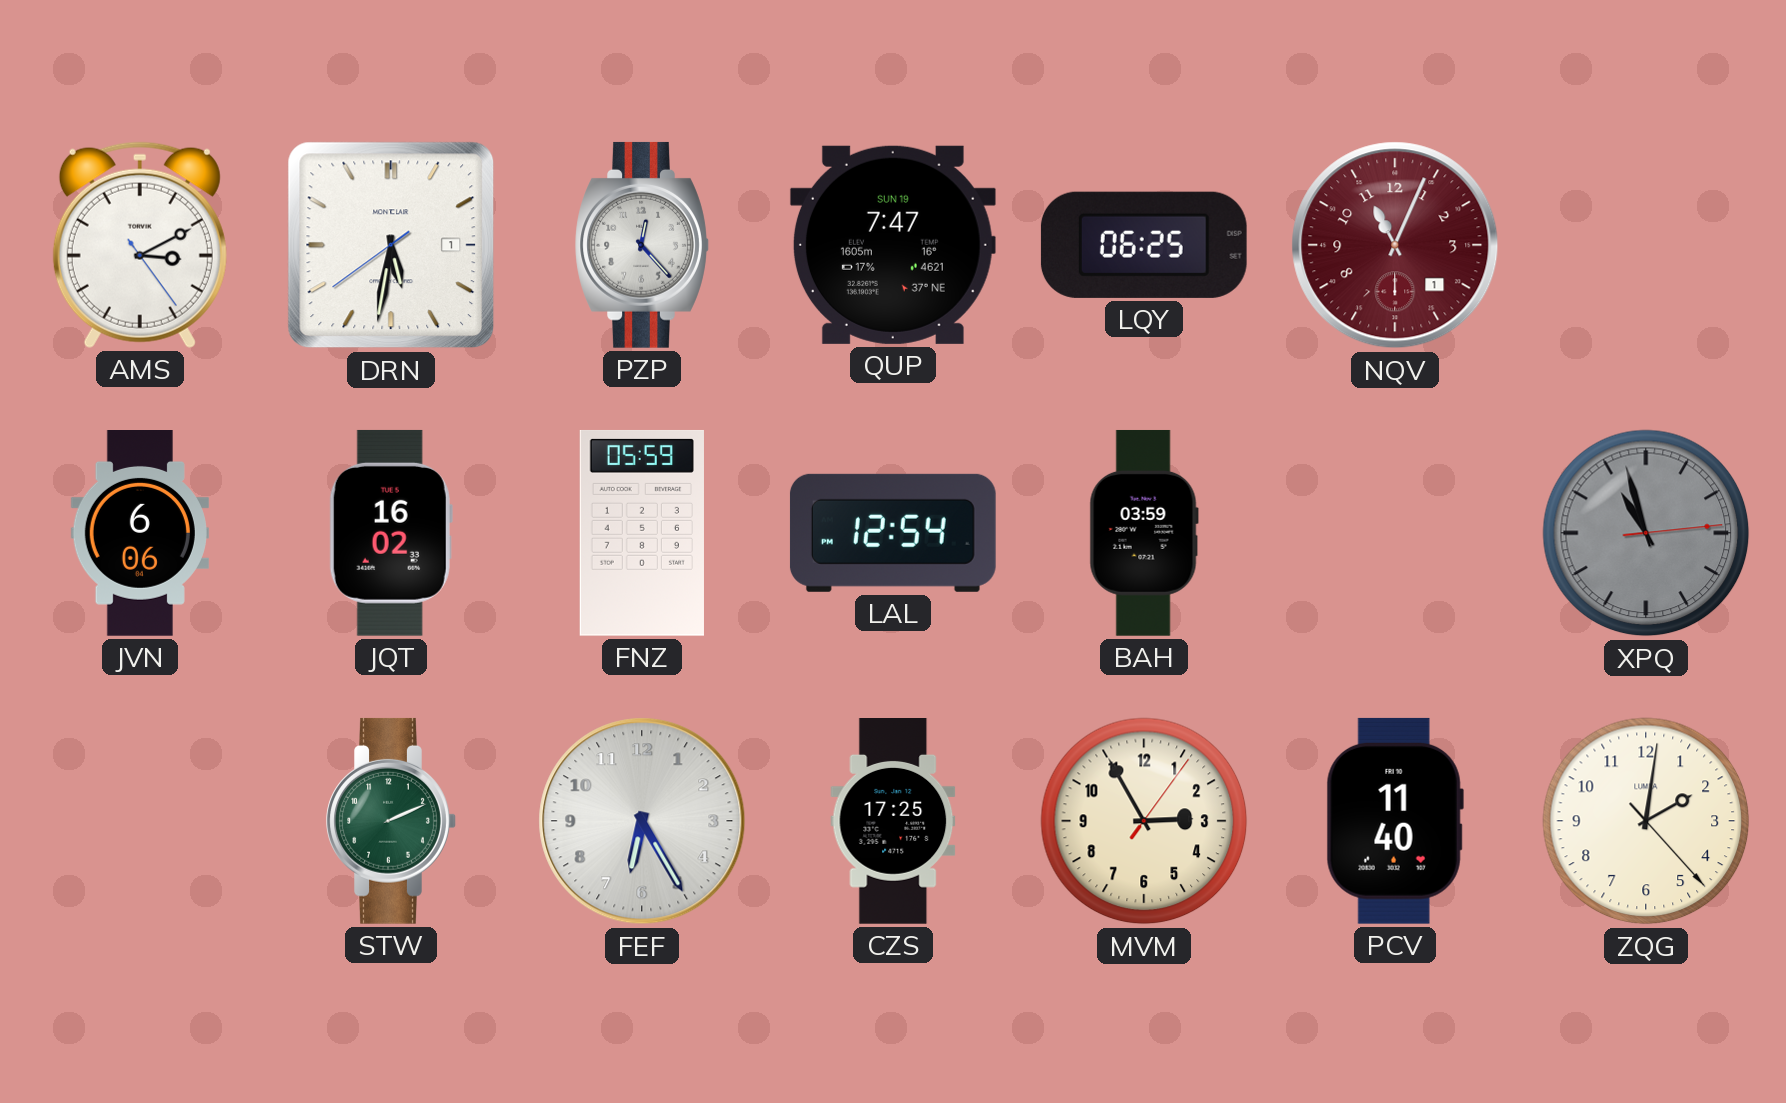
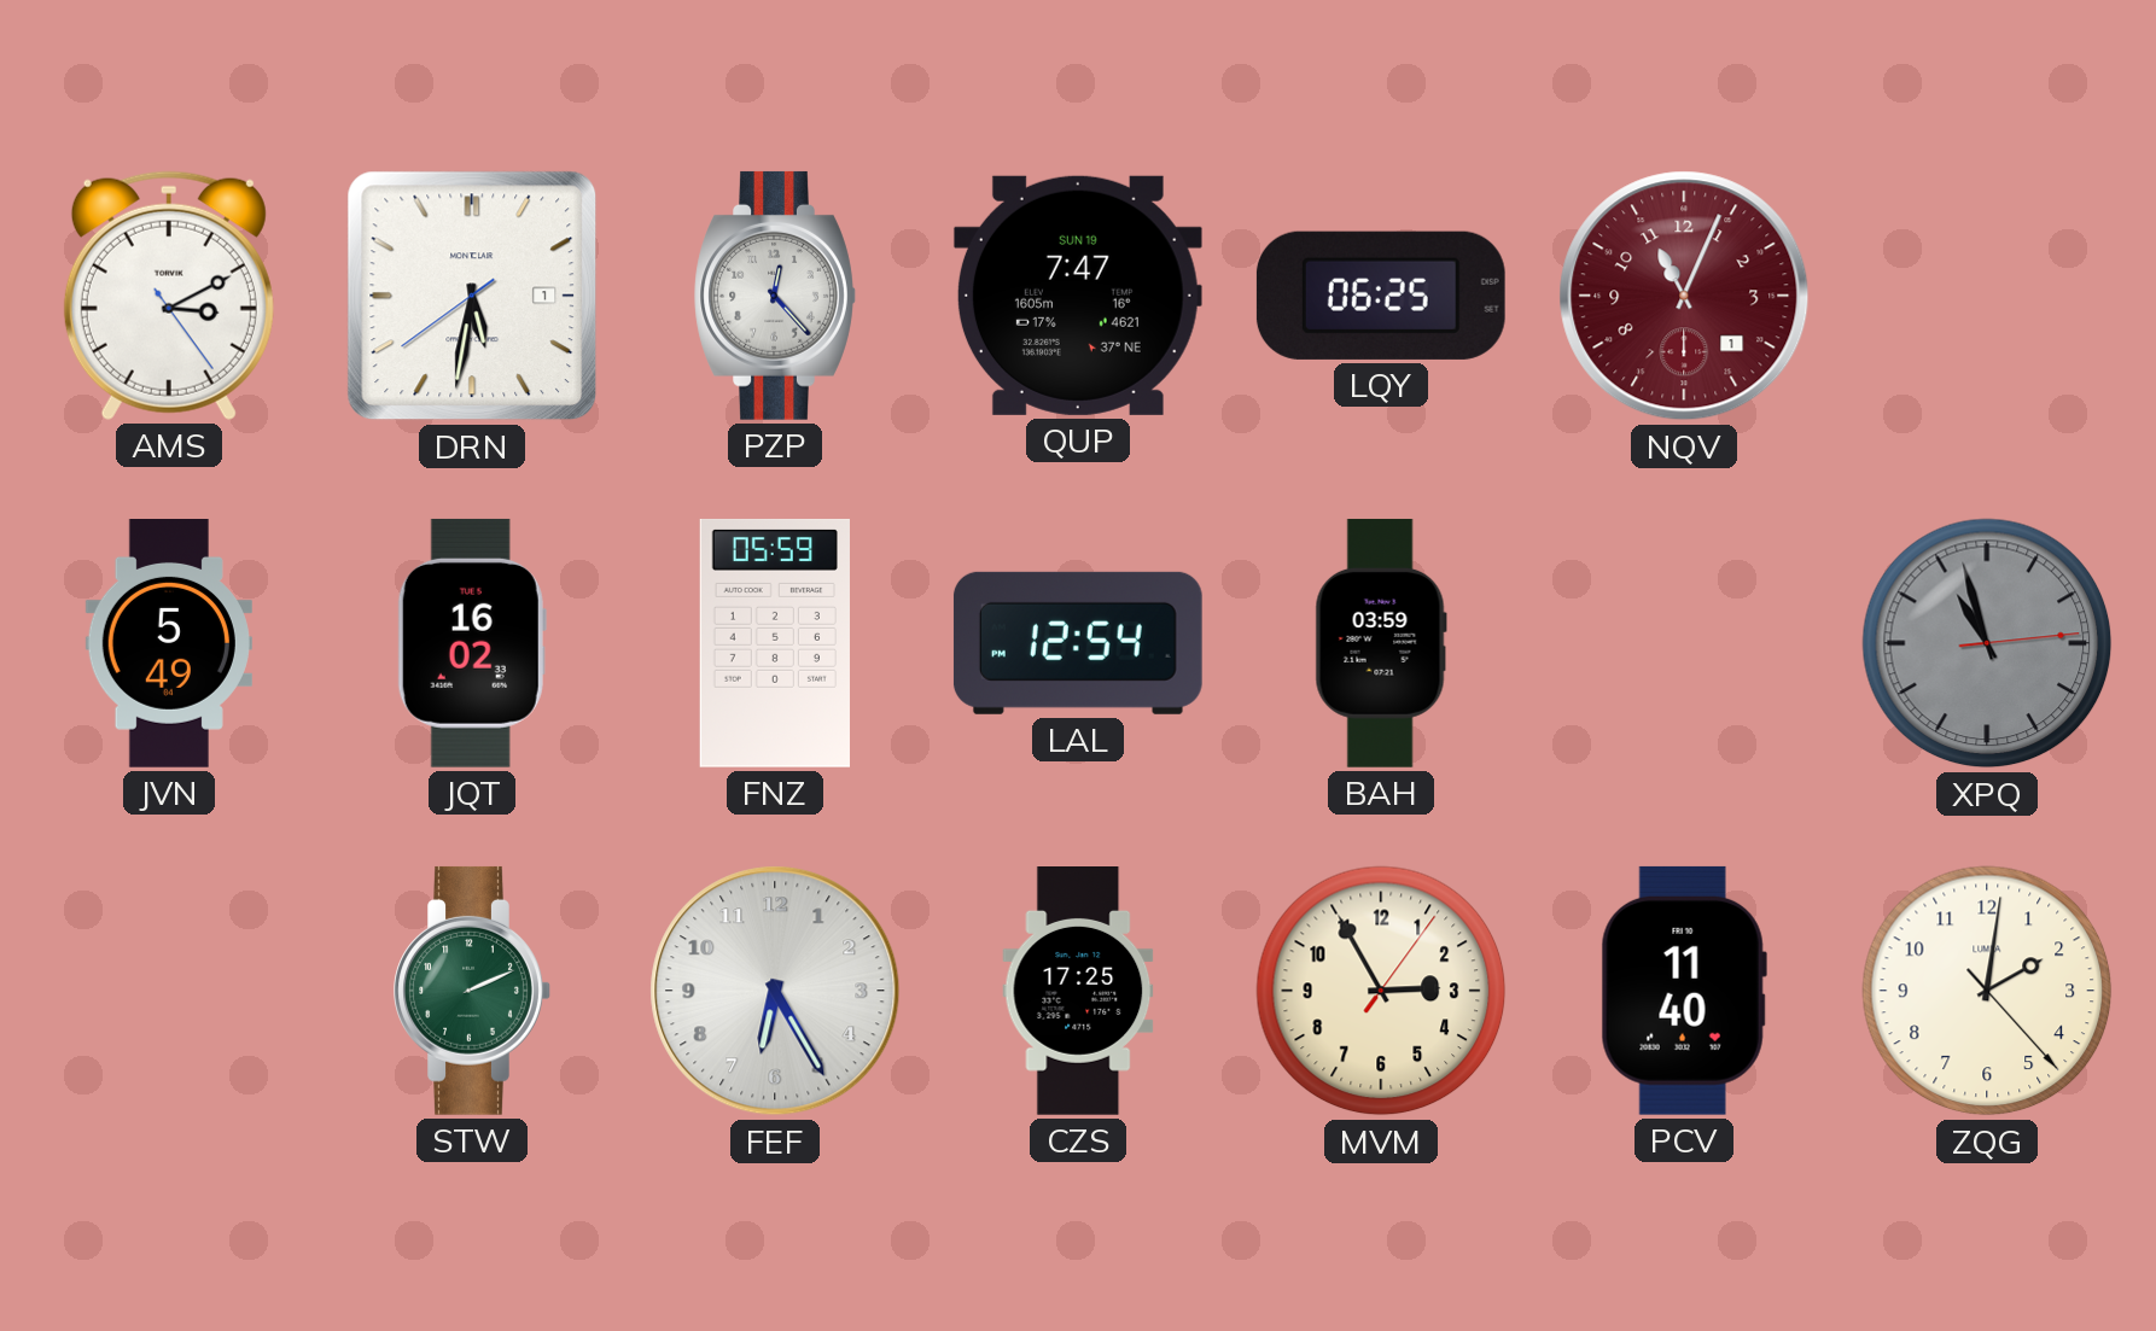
JVN: 6:06 -> 5:49 (169, 644)
